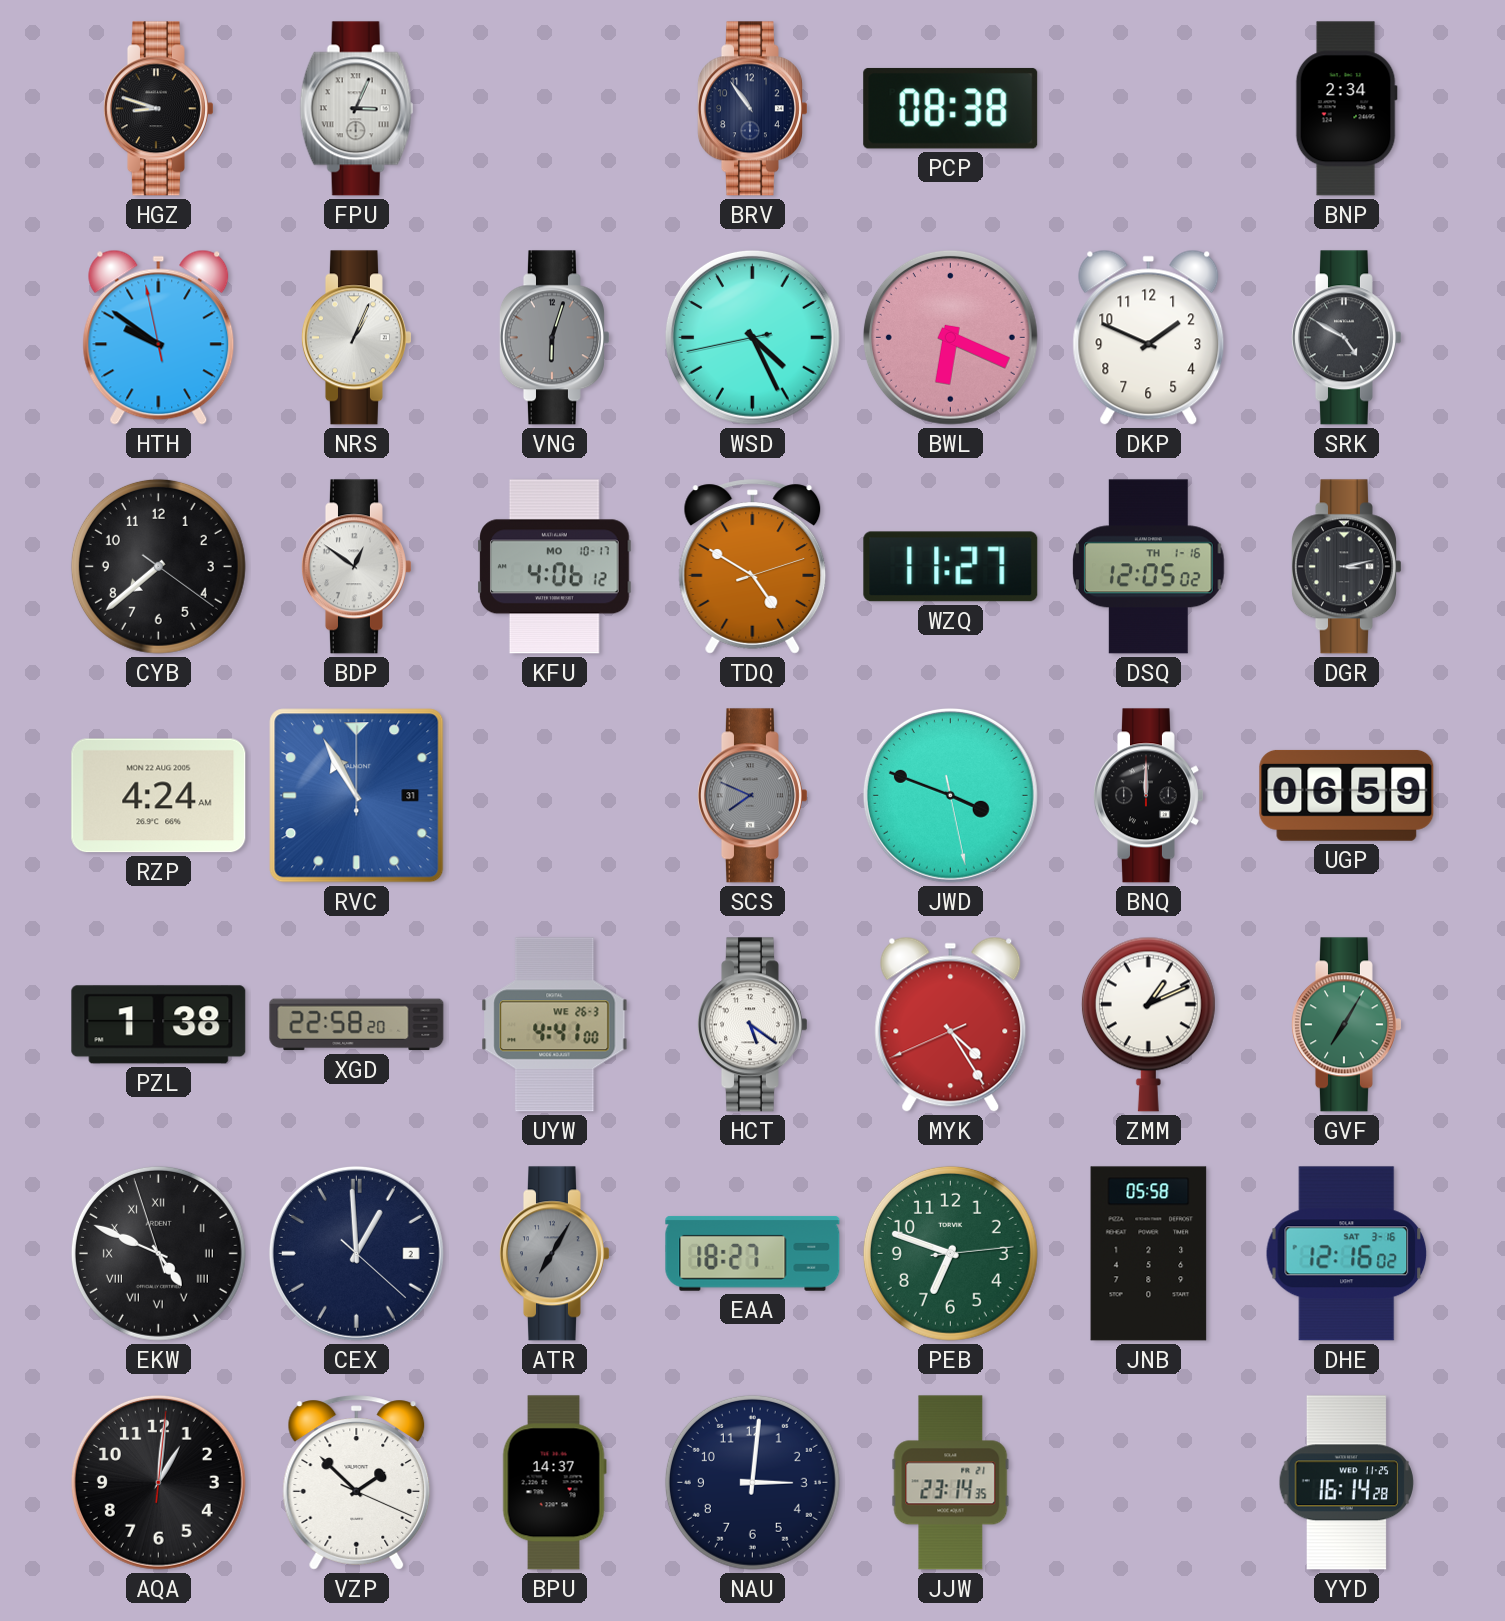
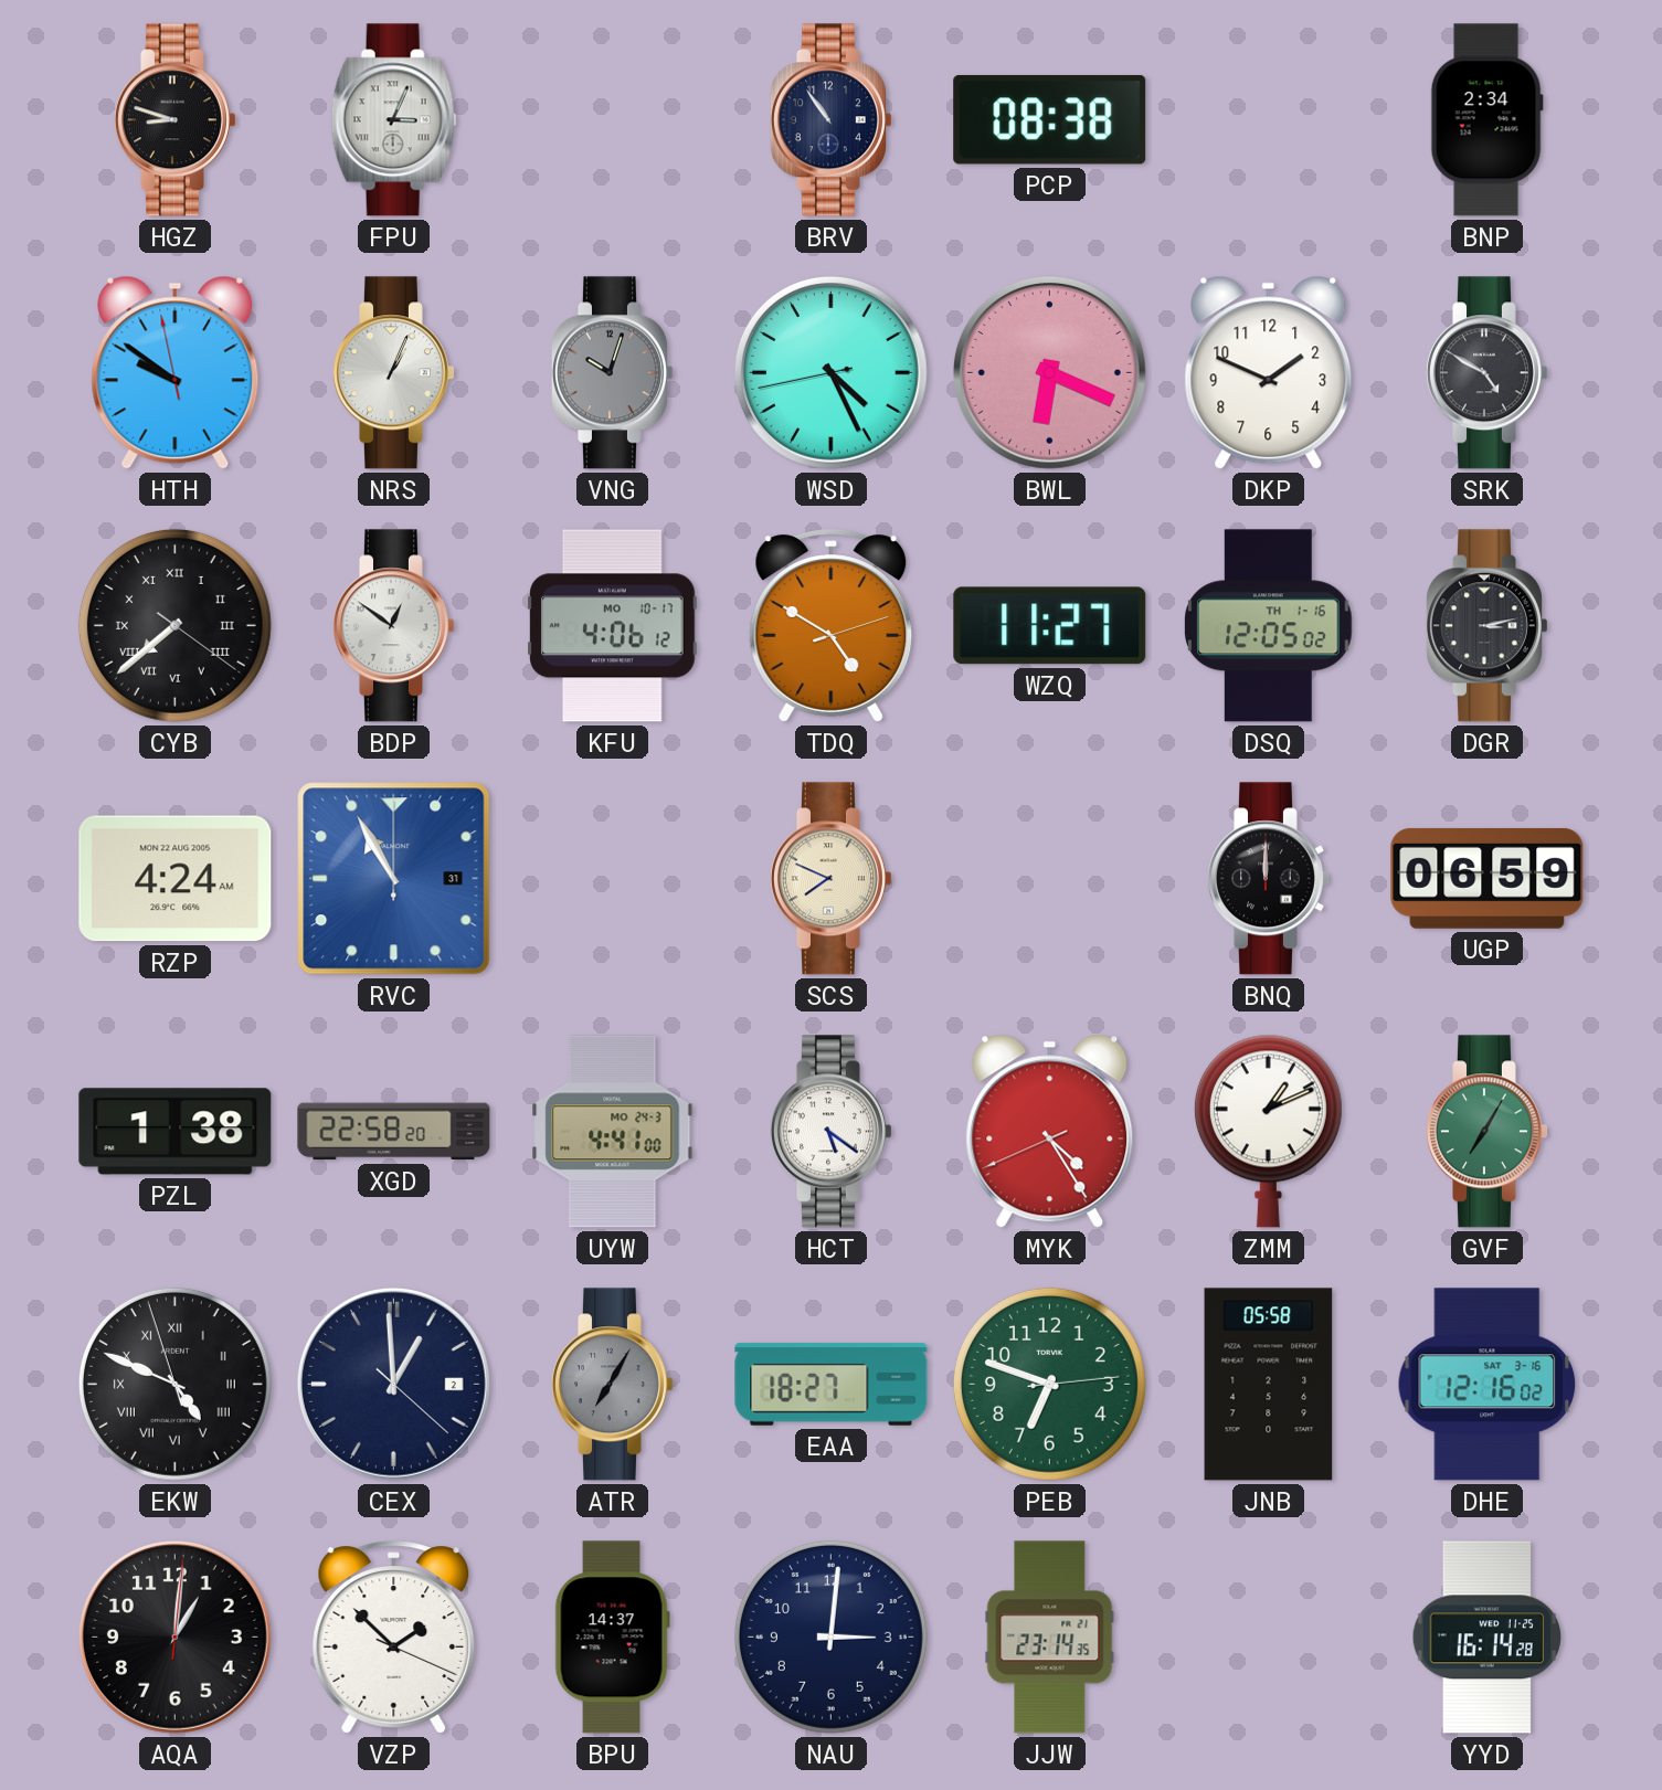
VNG: 6:03 -> 10:03 (612, 373)
CYB numerals: Arabic -> Roman (174, 625)
SCS dial: grey -> cream (830, 879)
JWD: 3:48 -> none (950, 795)
UYW date: WE 26-3 -> MO 24-3 (613, 1132)
